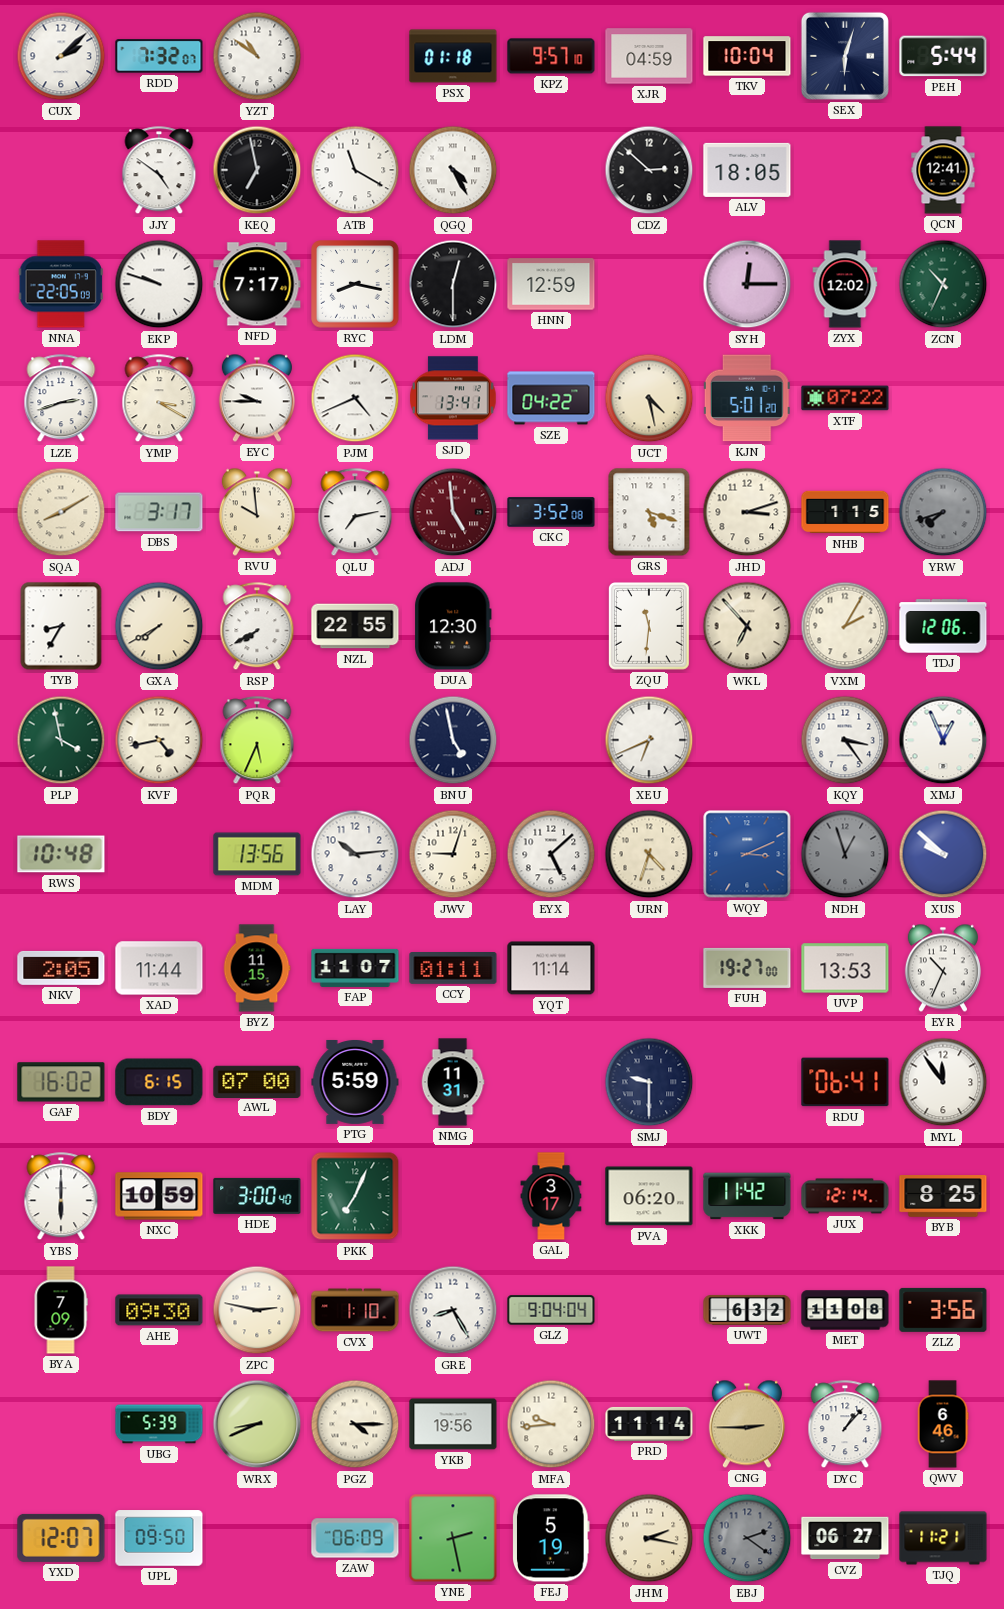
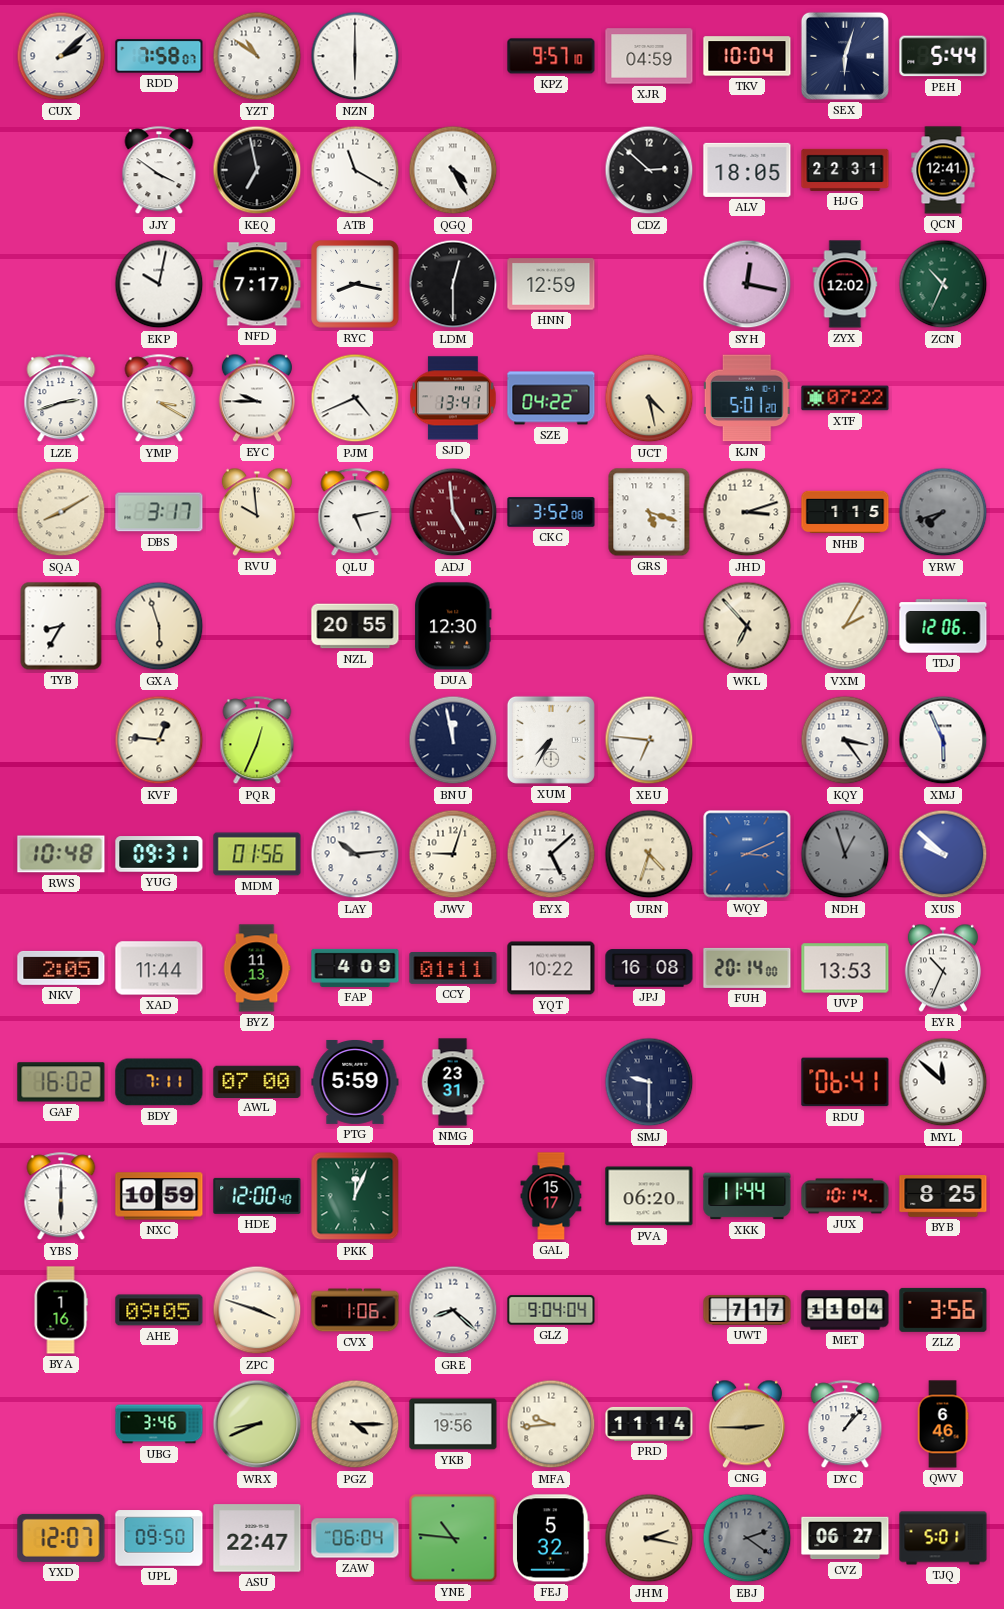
RDD: 7:32 -> 7:58 (159, 56)
NZN: none -> 6:00 (355, 56)
PSX: 01:18 -> none (453, 56)
JJY: 4:51 -> 3:51 (159, 171)
HJG: none -> 22:31 (845, 170)
NNA: 22:05 -> none (61, 284)
EKP: 9:48 -> 10:02 (159, 284)
SYH: 12:15 -> 12:17 (747, 284)
QLU: 7:13 -> 5:13 (355, 513)
GXA: 7:40 -> 5:57 (159, 626)
RSP: 7:40 -> none (257, 627)
NZL: 22:55 -> 20:55 (355, 626)
ZQU: 11:31 -> none (650, 627)
PLP: 3:58 -> none (61, 740)
KVF: 4:43 -> 12:46 (159, 740)
PQR: 5:34 -> 12:34 (257, 741)
BNU: 4:58 -> 11:58 (453, 740)
XUM: none -> 7:35 (551, 740)
XEU: 6:41 -> 6:46 (649, 740)
XMJ: 12:56 -> 5:56 (943, 740)
YUG: none -> 09:31 (159, 854)
MDM: 13:56 -> 01:56 (257, 854)
BYZ: 11:15 -> 11:13 (257, 968)
FAP: 11:07 -> 4:09 (355, 968)
YQT: 11:14 -> 10:22 (551, 968)
JPJ: none -> 16:08 (649, 968)
FUH: 19:27 -> 20:14 (747, 968)
BDY: 6:15 -> 7:11 (159, 1082)
NMG: 11:31 -> 23:31 (453, 1082)
MYL: 11:54 -> 11:52 (943, 1082)
HDE: 3:00 -> 12:00 (257, 1196)
PKK: 7:04 -> 12:04 (355, 1196)
GAL: 3:17 -> 15:17 (551, 1196)
XKK: 11:42 -> 11:44 (747, 1196)
JUX: 12:14 -> 10:14 (845, 1196)
BYA: 7:09 -> 1:16 (61, 1310)
AHE: 09:30 -> 09:05 (159, 1310)
ZPC: 2:47 -> 3:48 (257, 1310)
CVX: 1:10 -> 1:06 (355, 1310)
GRE: 8:25 -> 8:22 (453, 1310)
UWT: 6:32 -> 7:17 (747, 1310)
MET: 11:08 -> 11:04 (845, 1310)
UBG: 5:39 -> 3:46 (159, 1424)
ASU: none -> 22:47 (257, 1538)
ZAW: 06:09 -> 06:04 (355, 1538)
YNE: 2:28 -> 10:46 (453, 1538)
FEJ: 5:19 -> 5:32 (552, 1538)
TJQ: 11:21 -> 5:01 (943, 1538)
